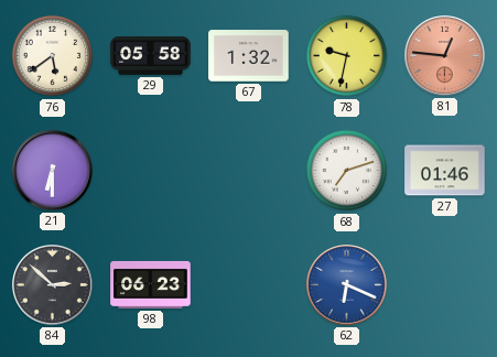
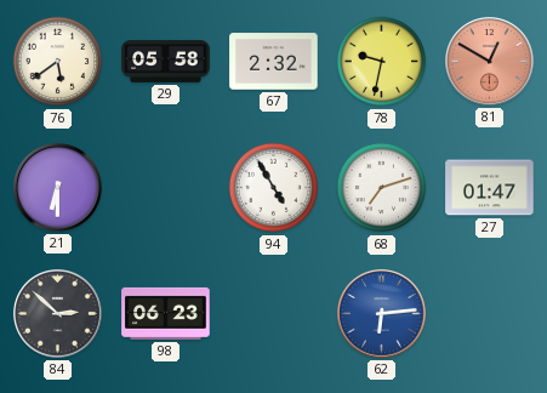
67: 1:32 -> 2:32 (274, 62)
81: 12:46 -> 12:50 (490, 62)
94: none -> 4:55 (274, 188)
27: 01:46 -> 01:47 (490, 188)
62: 6:19 -> 6:14 (382, 314)
